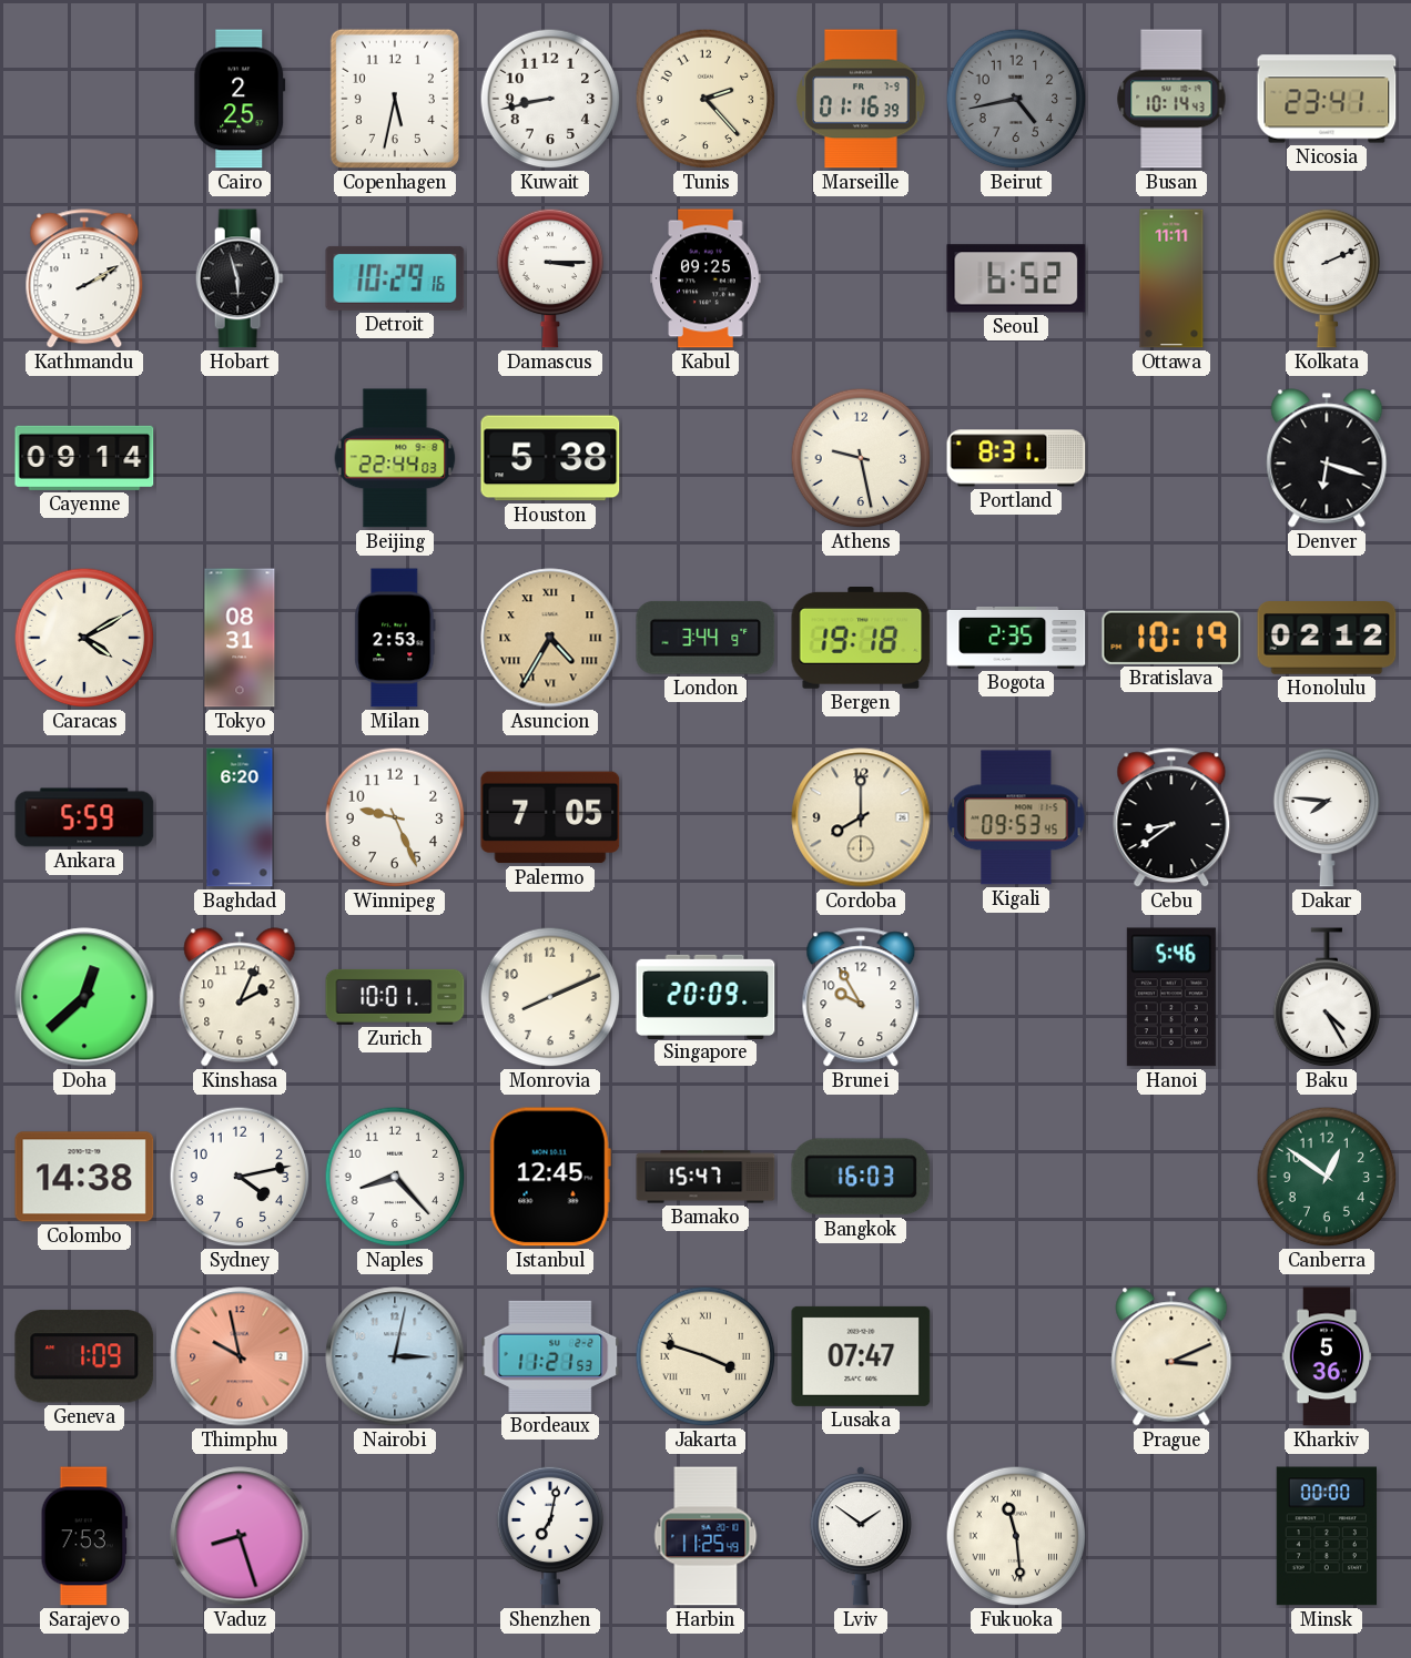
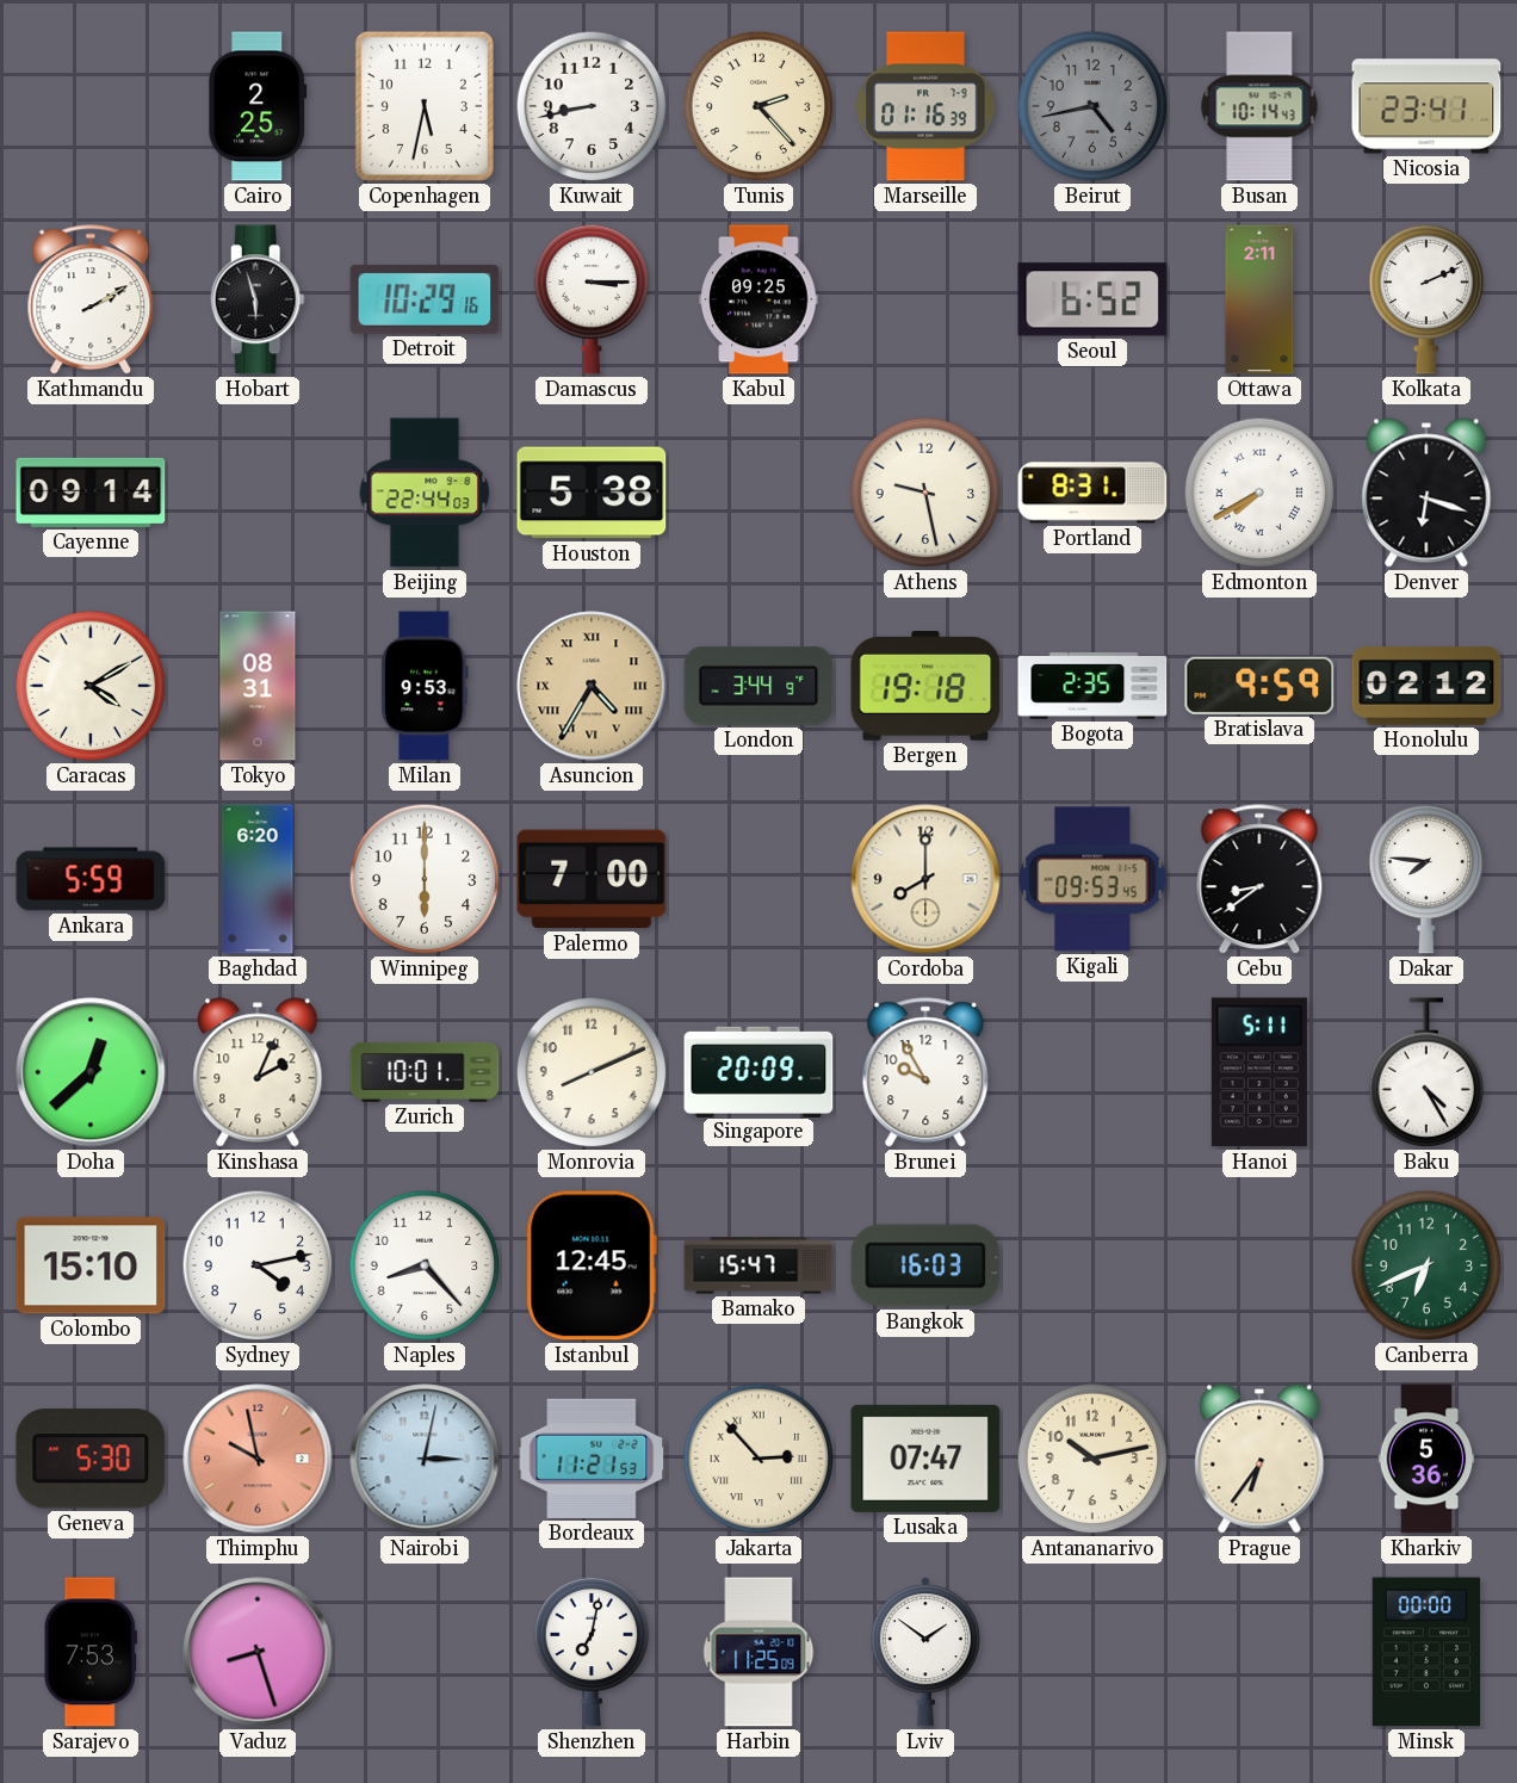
Ottawa: 11:11 -> 2:11 (1259, 299)
Edmonton: none -> 7:40 (1259, 493)
Milan: 2:53 -> 9:53 (425, 686)
Bratislava: 10:19 -> 9:59 (1259, 686)
Winnipeg: 9:26 -> 6:00 (425, 879)
Palermo: 7:05 -> 7:00 (592, 879)
Hanoi: 5:46 -> 5:11 (1259, 1072)
Colombo: 14:38 -> 15:10 (91, 1265)
Canberra: 12:51 -> 6:41 (1426, 1265)
Geneva: 1:09 -> 5:30 (91, 1459)
Jakarta: 3:48 -> 2:53 (758, 1459)
Antananarivo: none -> 10:13 (1092, 1459)
Prague: 3:11 -> 6:36 (1259, 1459)
Harbin: 11:25:49 -> 11:25:09 (758, 1652)
Fukuoka: 11:29 -> none (1016, 1536)
